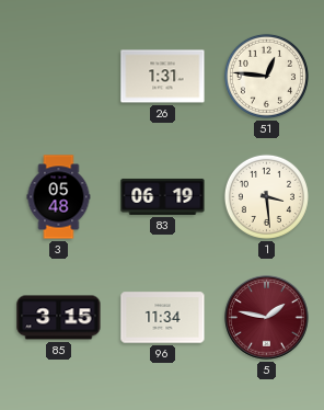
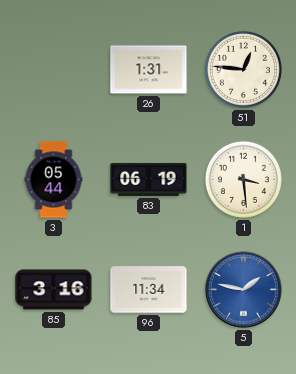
3: 05:48 -> 05:44 (54, 180)
85: 3:15 -> 3:16 (54, 290)
5 dial: burgundy -> blue (244, 290)
